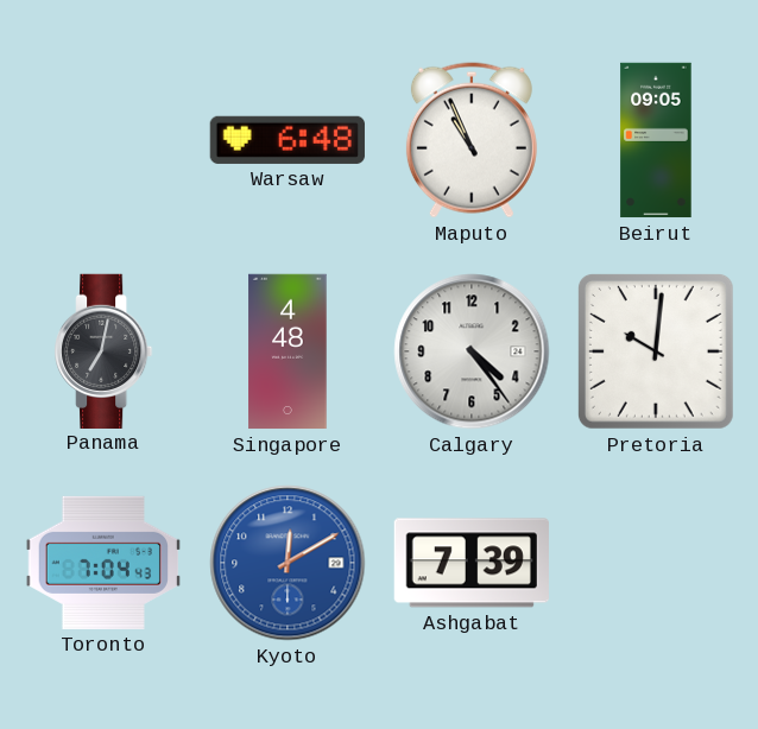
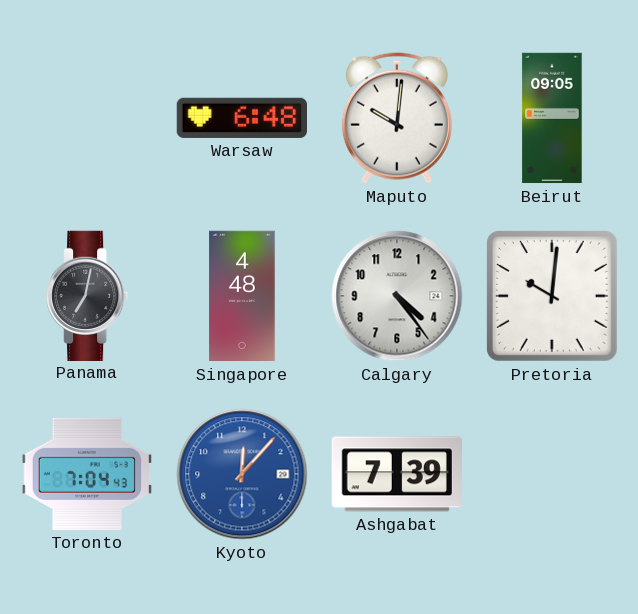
Maputo: 10:56 -> 10:01 (397, 118)
Kyoto: 12:10 -> 12:07 (242, 474)
